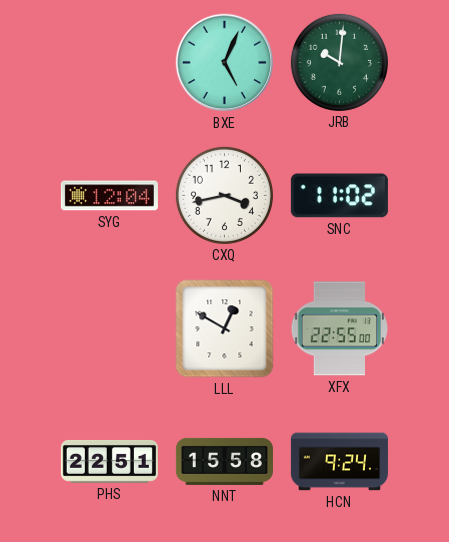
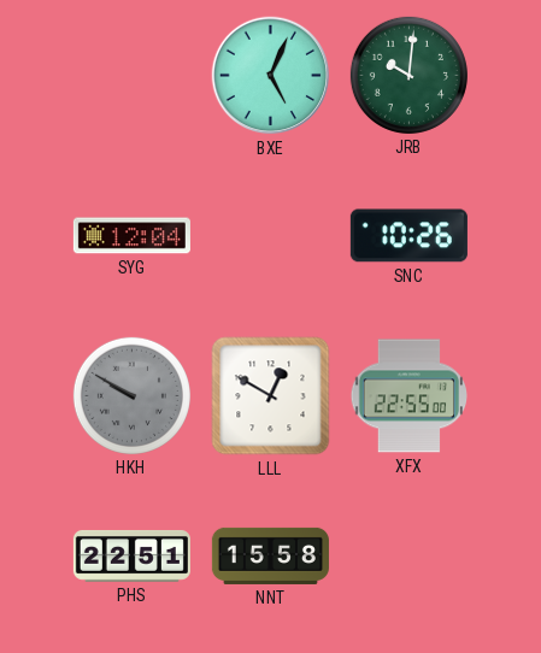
CXQ: 3:43 -> none (224, 195)
SNC: 11:02 -> 10:26 (408, 236)
HKH: none -> 9:50 (131, 395)
HCN: 9:24 -> none (339, 462)
